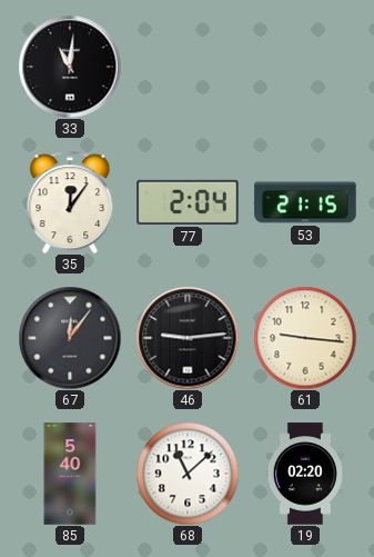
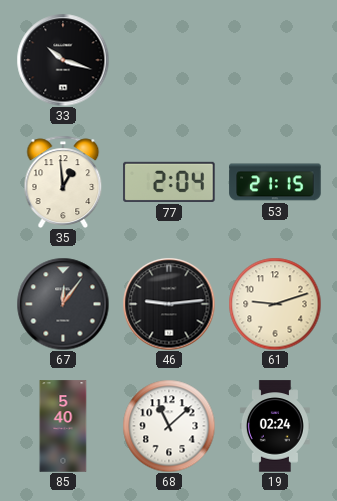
33: 11:01 -> 10:18 (63, 60)
35: 12:06 -> 12:59 (63, 182)
61: 9:16 -> 9:12 (275, 304)
19: 02:20 -> 02:24 (275, 426)
